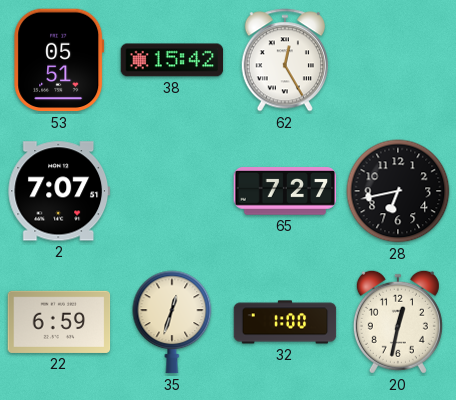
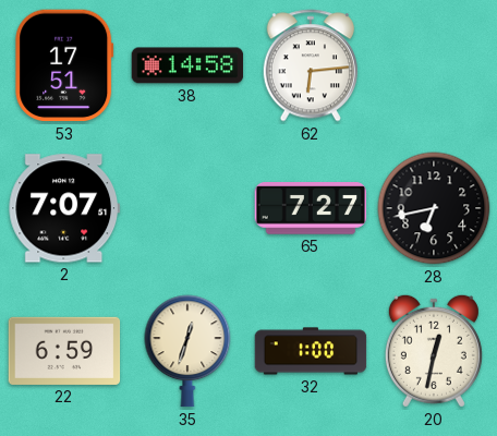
53: 05:51 -> 17:51 (64, 65)
38: 15:42 -> 14:58 (187, 65)
62: 12:25 -> 6:14 (311, 65)
